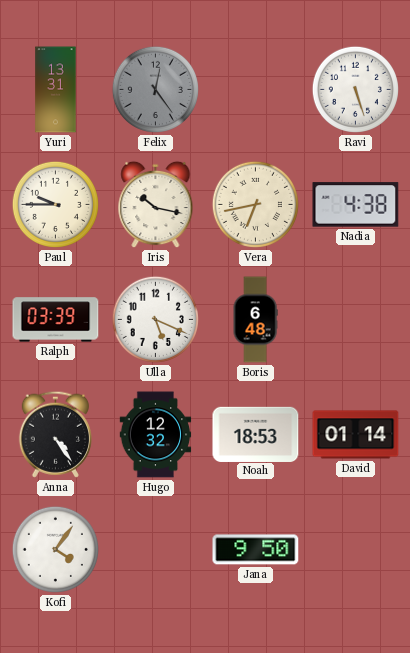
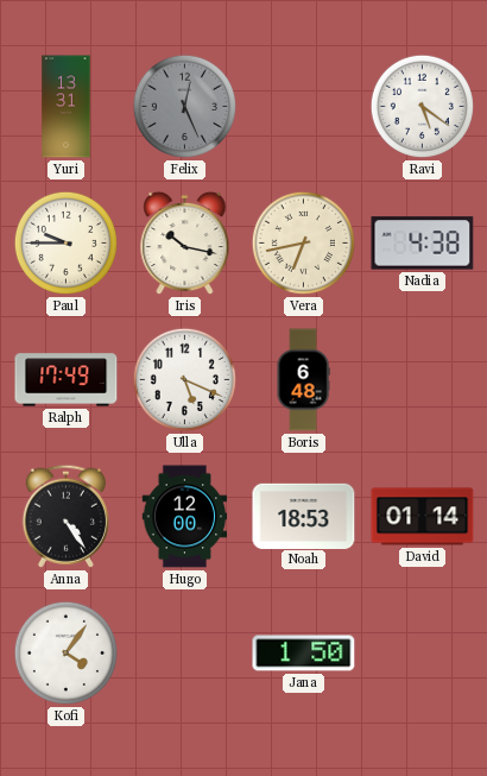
Felix: 12:24 -> 12:26 (184, 106)
Ravi: 5:27 -> 5:21 (422, 106)
Ralph: 03:39 -> 17:49 (67, 380)
Hugo: 12:32 -> 12:00 (185, 517)
Jana: 9:50 -> 1:50 (304, 654)
